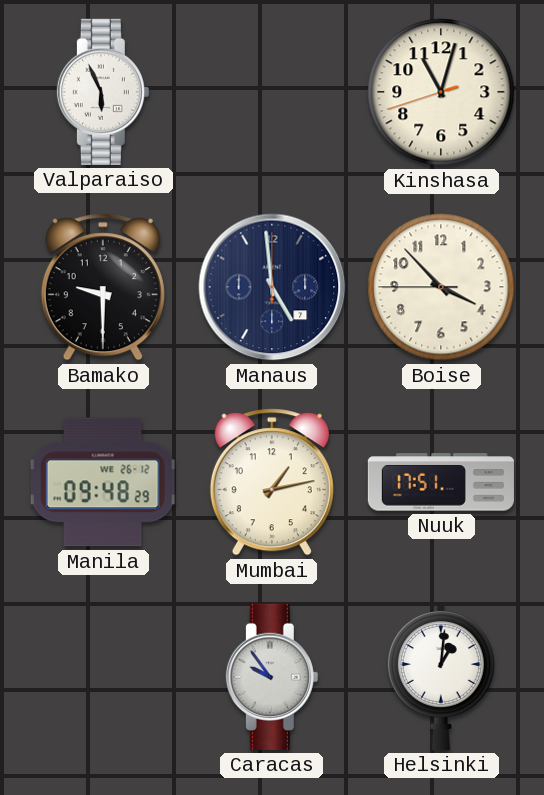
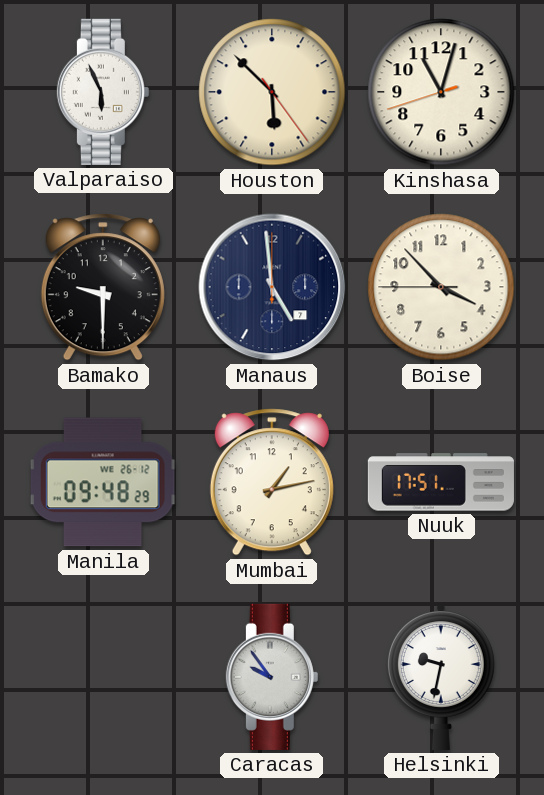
Houston: none -> 5:52 (272, 92)
Helsinki: 1:01 -> 9:32 (441, 677)
